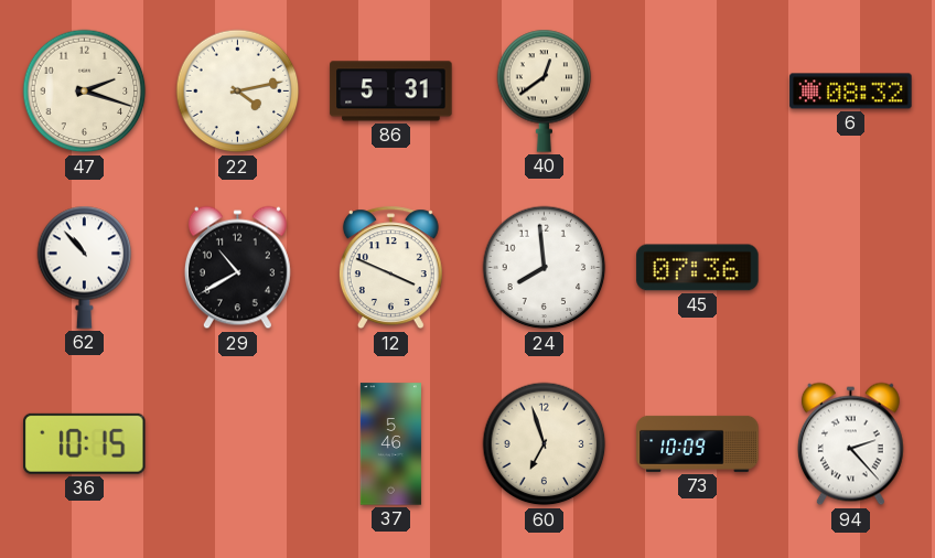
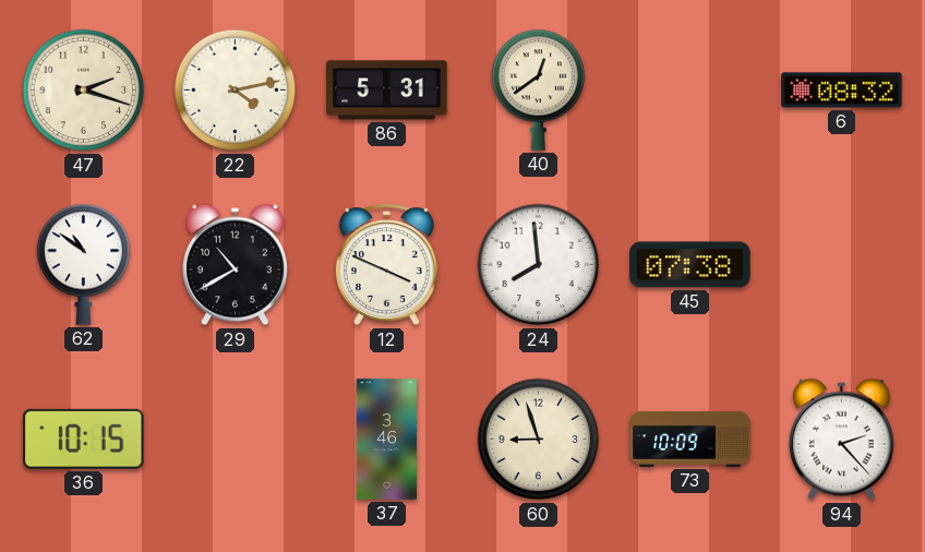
62: 10:53 -> 10:51 (84, 264)
45: 07:36 -> 07:38 (690, 265)
37: 5:46 -> 3:46 (386, 440)
60: 6:57 -> 8:57 (539, 440)
